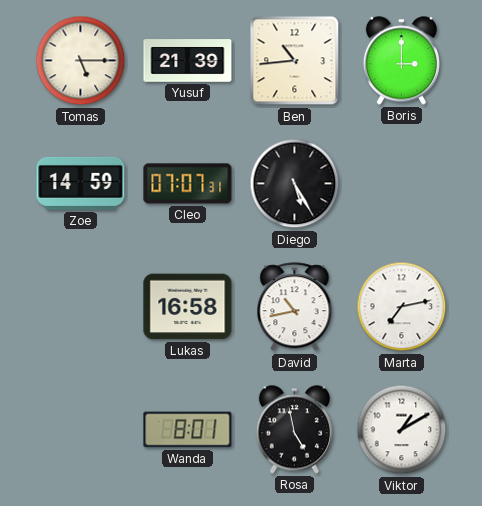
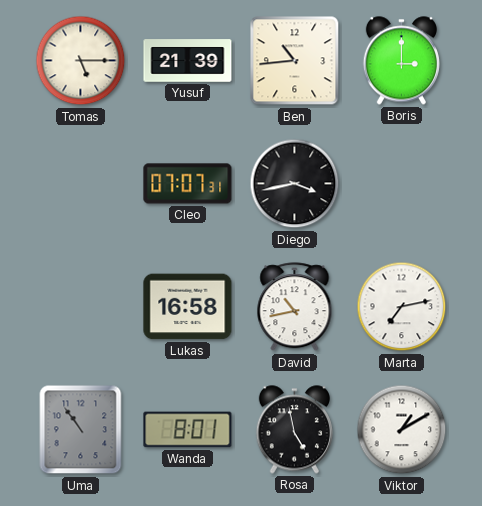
Zoe: 14:59 -> none (81, 183)
Diego: 5:25 -> 3:43 (295, 184)
Uma: none -> 10:54 (81, 430)
